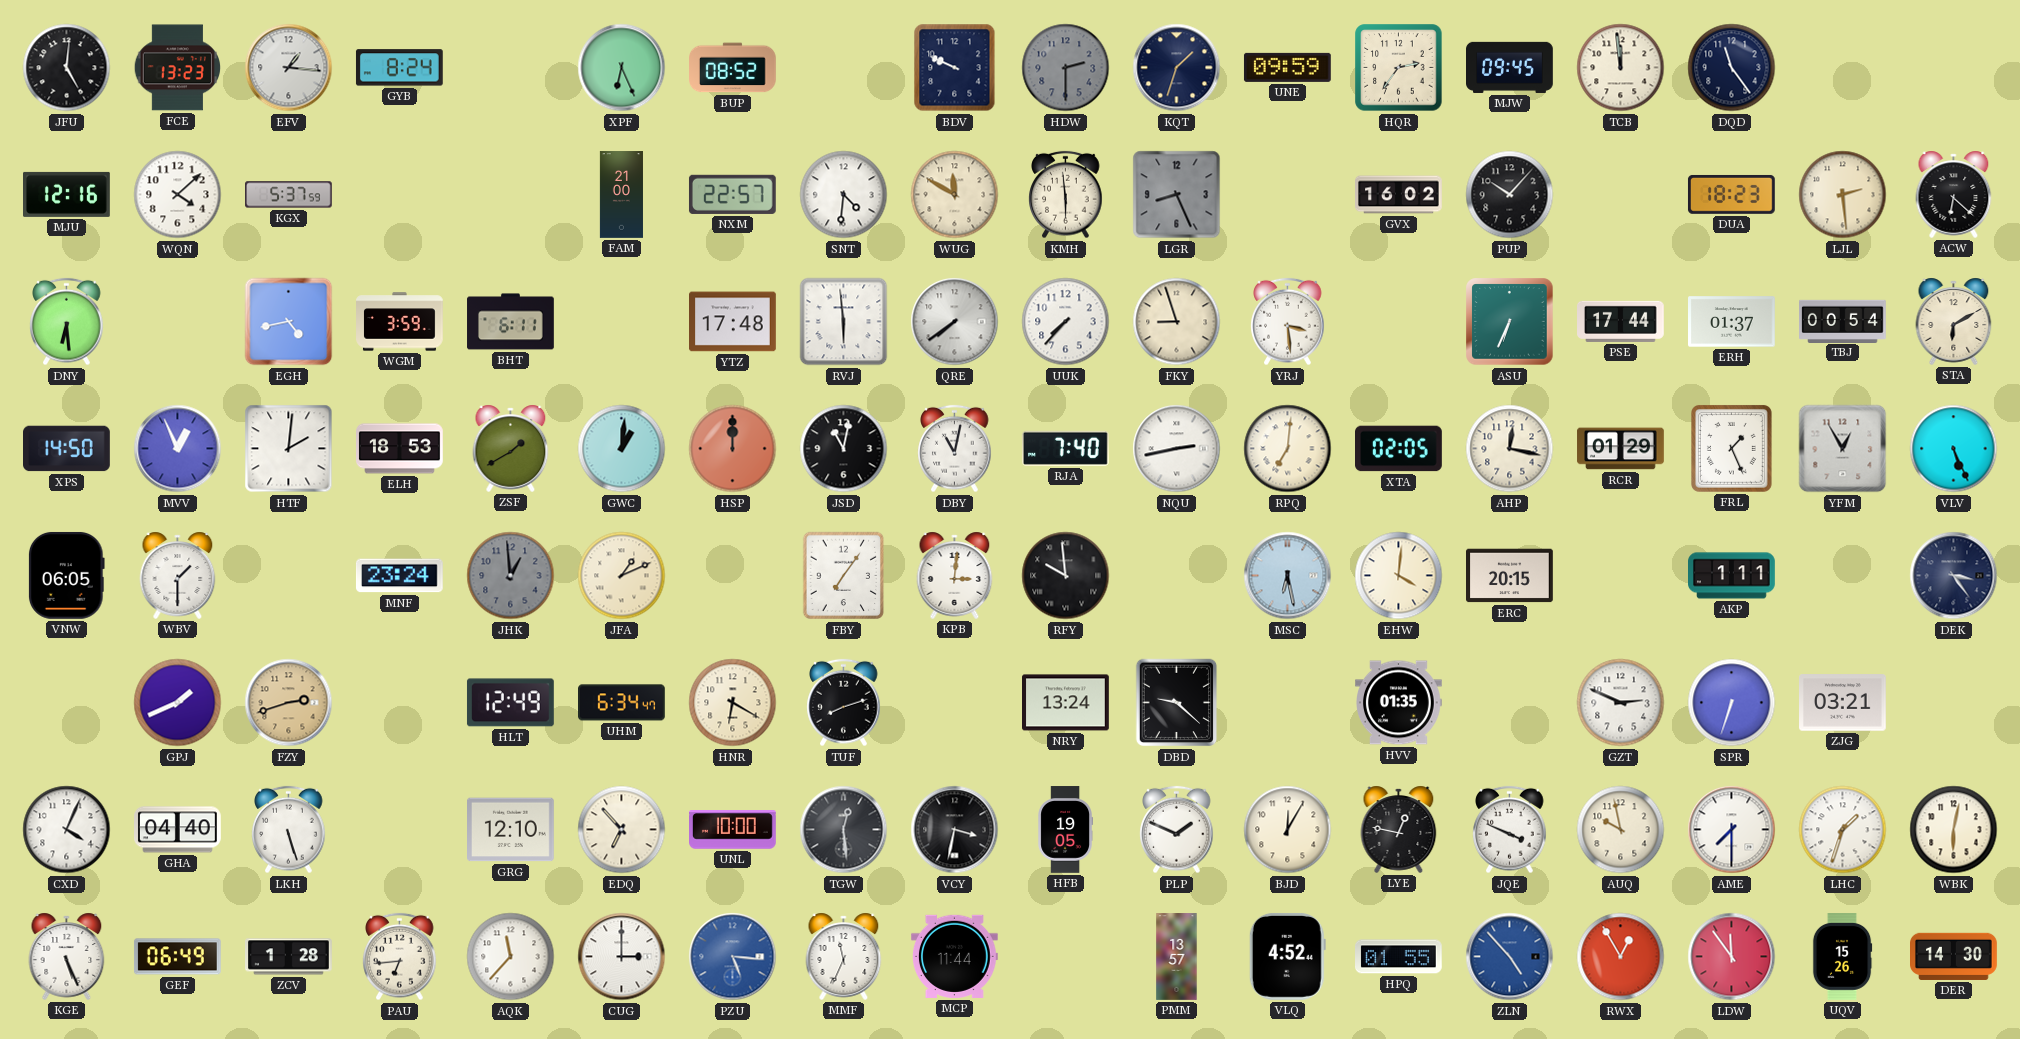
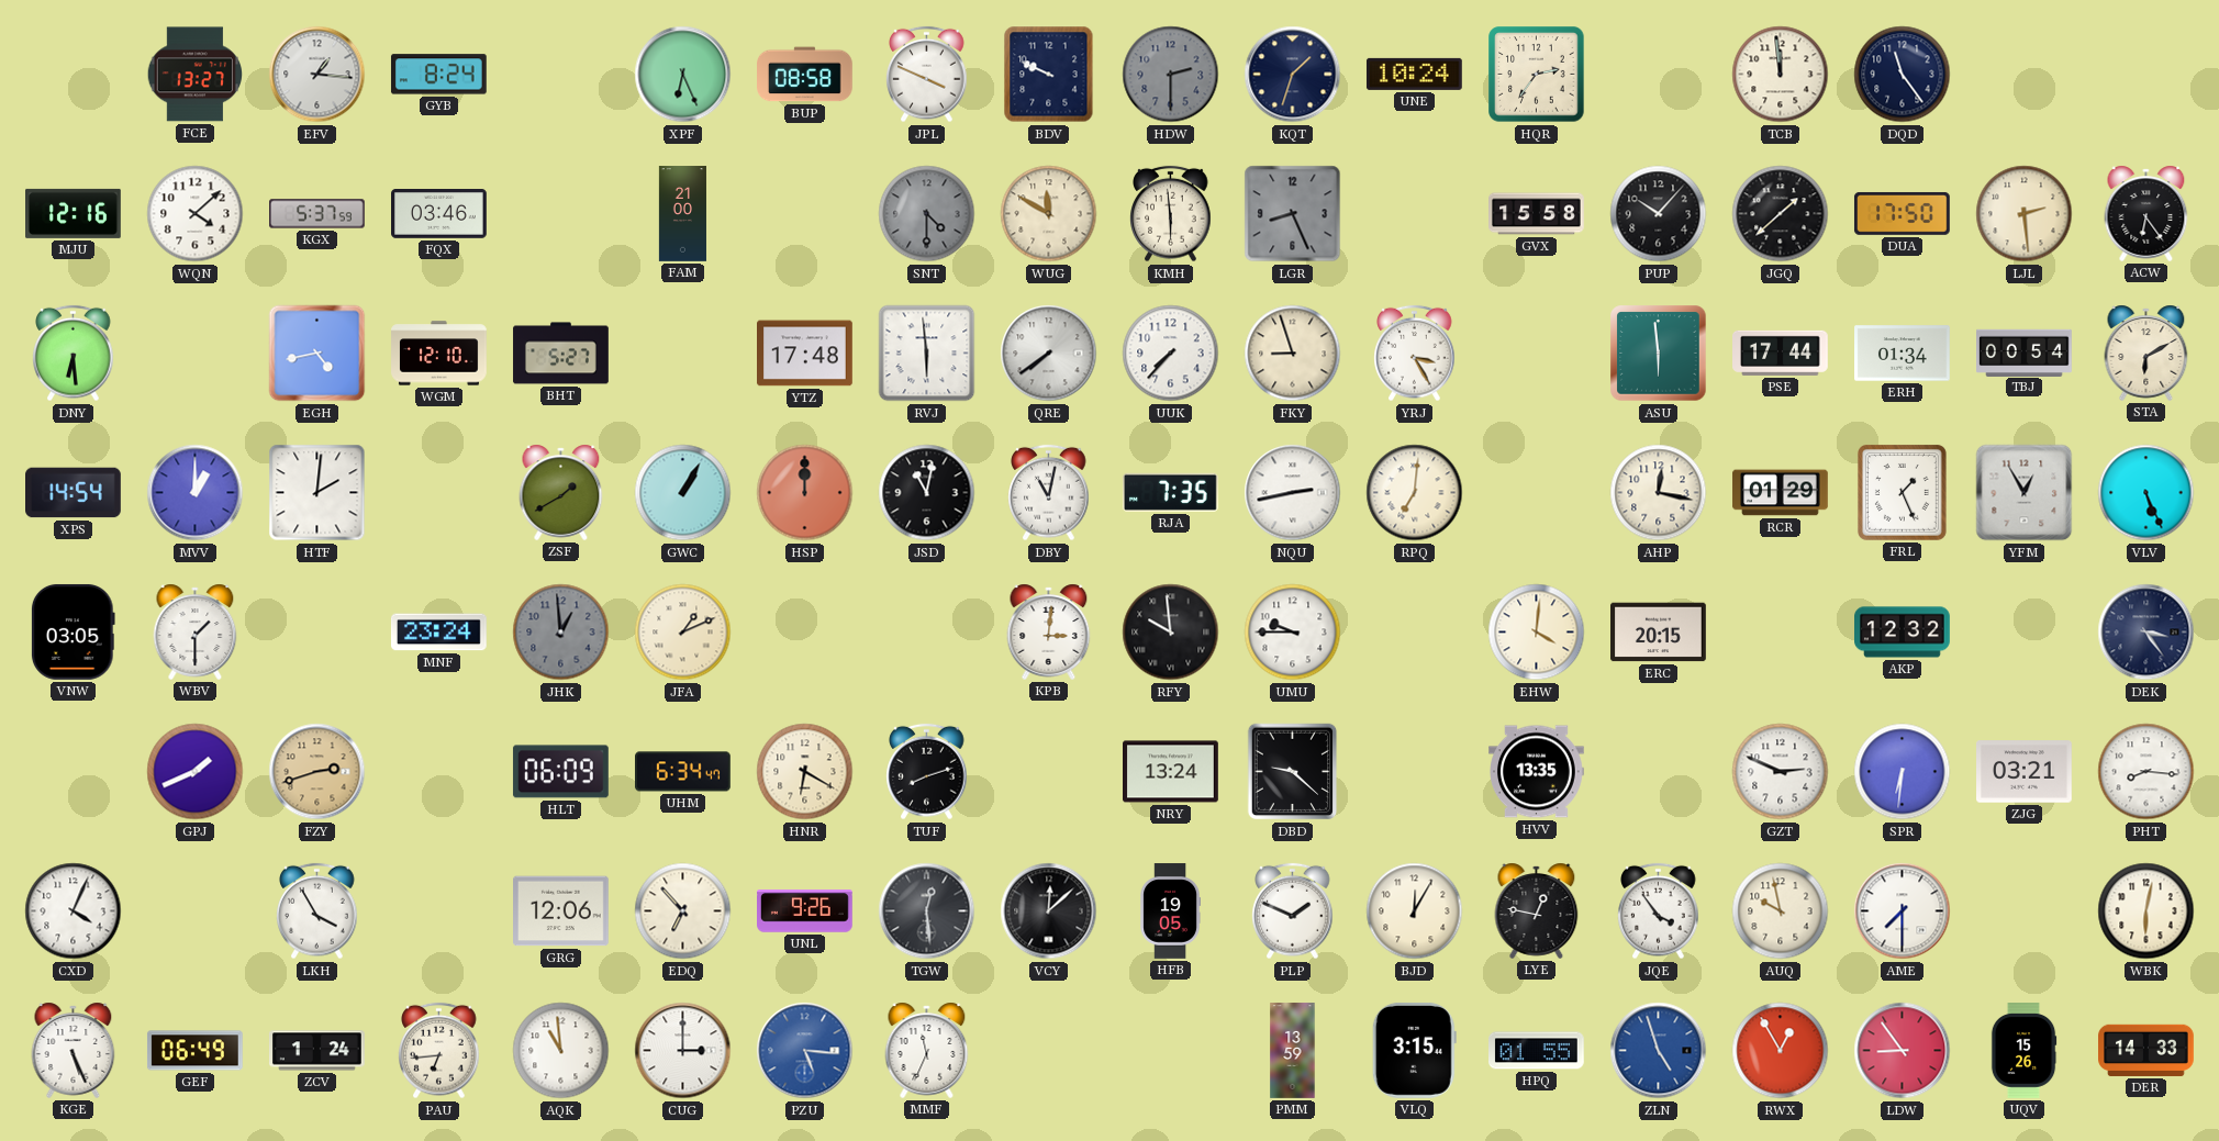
JFU: 5:01 -> none (67, 68)
FCE: 13:23 -> 13:27 (194, 75)
BUP: 08:52 -> 08:58 (805, 75)
JPL: none -> 3:49 (927, 75)
UNE: 09:59 -> 10:24 (1414, 74)
MJW: 09:45 -> none (1510, 67)
FQX: none -> 03:46 (439, 214)
NXM: 22:57 -> none (732, 194)
SNT: 4:31 -> 4:30 (927, 214)
SNT dial: white -> grey (927, 214)
GVX: 16:02 -> 15:58 (1537, 214)
JGQ: none -> 1:38 (1781, 214)
DUA: 18:23 -> 17:50 (1903, 213)
ACW: 6:22 -> 6:24 (2146, 213)
WGM: 3:59 -> 12:10 (439, 354)
BHT: 6:11 -> 5:27 (561, 354)
YRJ: 3:29 -> 3:25 (1415, 354)
ASU: 6:34 -> 5:59 (1659, 354)
ERH: 01:37 -> 01:34 (1903, 354)
XPS: 14:50 -> 14:54 (74, 493)
MVV: 12:56 -> 1:00 (196, 493)
ELH: 18:53 -> none (400, 449)
GWC: 1:01 -> 1:05 (683, 493)
RJA: 7:40 -> 7:35 (1170, 492)
XTA: 02:05 -> none (1399, 449)
VNW: 06:05 -> 03:05 (73, 631)
FBY: 7:06 -> none (844, 576)
UMU: none -> 9:45 (1293, 633)
MSC: 6:28 -> none (1288, 576)
AKP: 1:11 -> 12:32 (1903, 633)
HLT: 12:49 -> 06:09 (560, 772)
HVV: 01:35 -> 13:35 (1537, 772)
SPR: 6:33 -> 6:31 (1903, 772)
PHT: none -> 8:16 (2146, 772)
GHA: 04:40 -> none (178, 830)
LKH: 5:27 -> 3:55 (317, 911)
GRG: 12:10 -> 12:06 (561, 911)
UNL: 10:00 -> 9:26 (805, 911)
VCY: 3:32 -> 12:08 (1049, 911)
JQE: 3:49 -> 3:54 (1659, 911)
LHC: 1:33 -> none (1843, 830)
ZCV: 1:28 -> 1:24 (317, 1051)
AQK: 11:37 -> 10:59 (561, 1051)
MCP: 11:44 -> none (955, 956)
PMM: 13:57 -> 13:59 (1293, 1051)
VLQ: 4:52 -> 3:15 (1414, 1050)
ZLN: 4:53 -> 4:57 (1659, 1051)
LDW: 11:54 -> 8:54 (1903, 1051)
DER: 14:30 -> 14:33 (2146, 1050)
